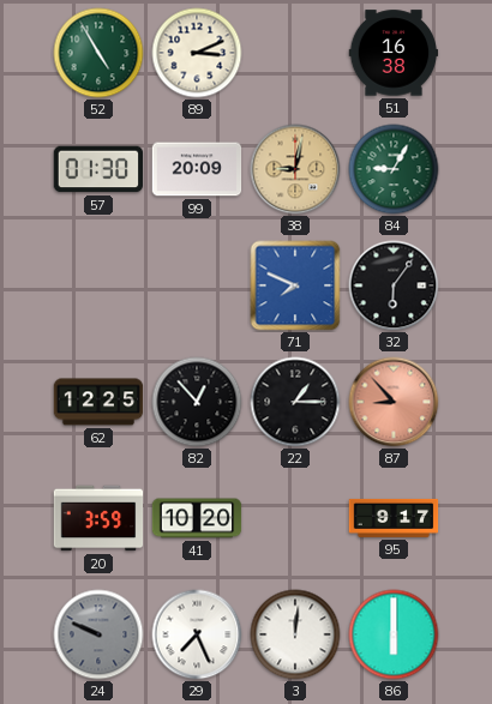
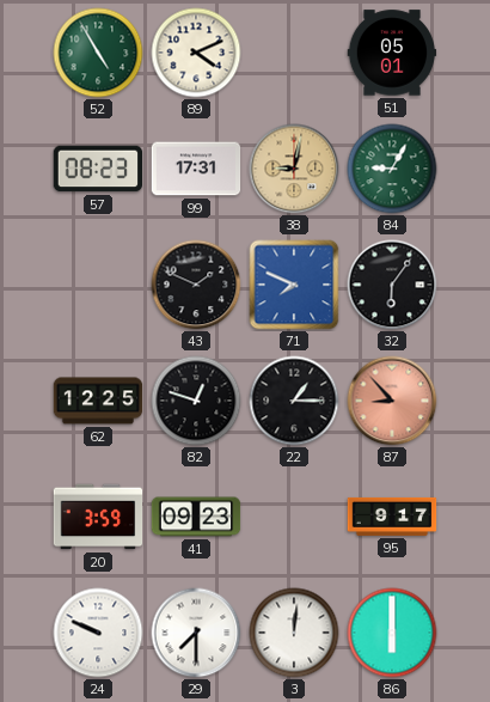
89: 3:11 -> 4:11 (196, 53)
51: 16:38 -> 05:01 (392, 53)
57: 01:30 -> 08:23 (98, 169)
99: 20:09 -> 17:31 (196, 169)
43: none -> 1:49 (196, 285)
82: 12:53 -> 12:48 (196, 401)
41: 10:20 -> 09:23 (196, 517)
24 dial: grey -> white (98, 633)
29: 7:26 -> 7:30 (196, 633)
